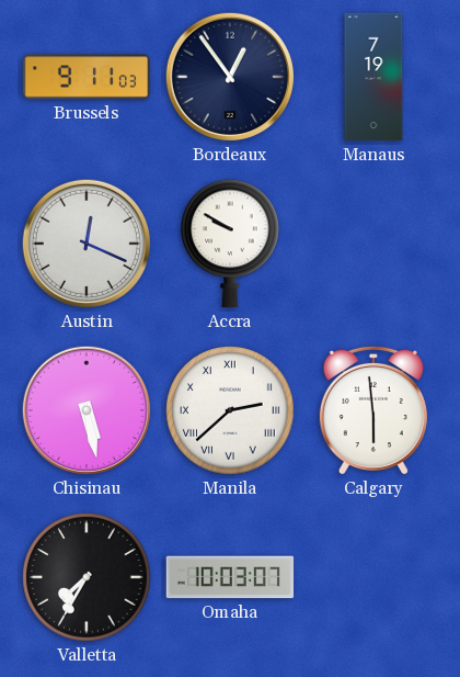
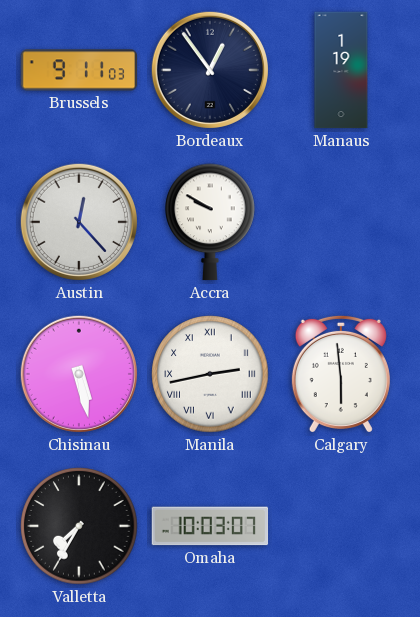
Manaus: 7:19 -> 1:19 (341, 70)
Austin: 12:19 -> 12:23 (79, 222)
Manila: 2:38 -> 2:43 (210, 374)
